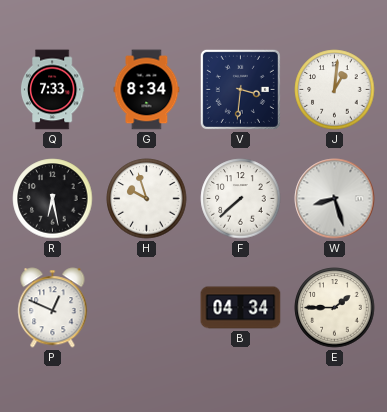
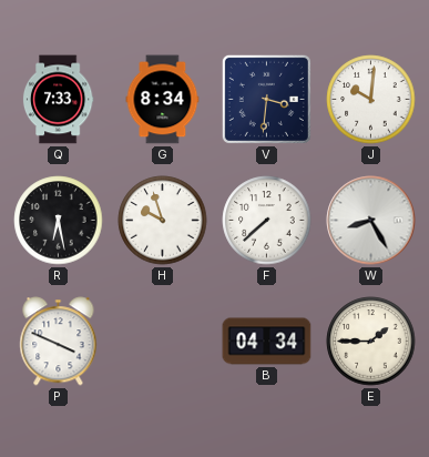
J: 1:01 -> 10:01 (371, 100)
W: 8:27 -> 8:25 (371, 221)
P: 12:49 -> 3:49 (59, 342)
